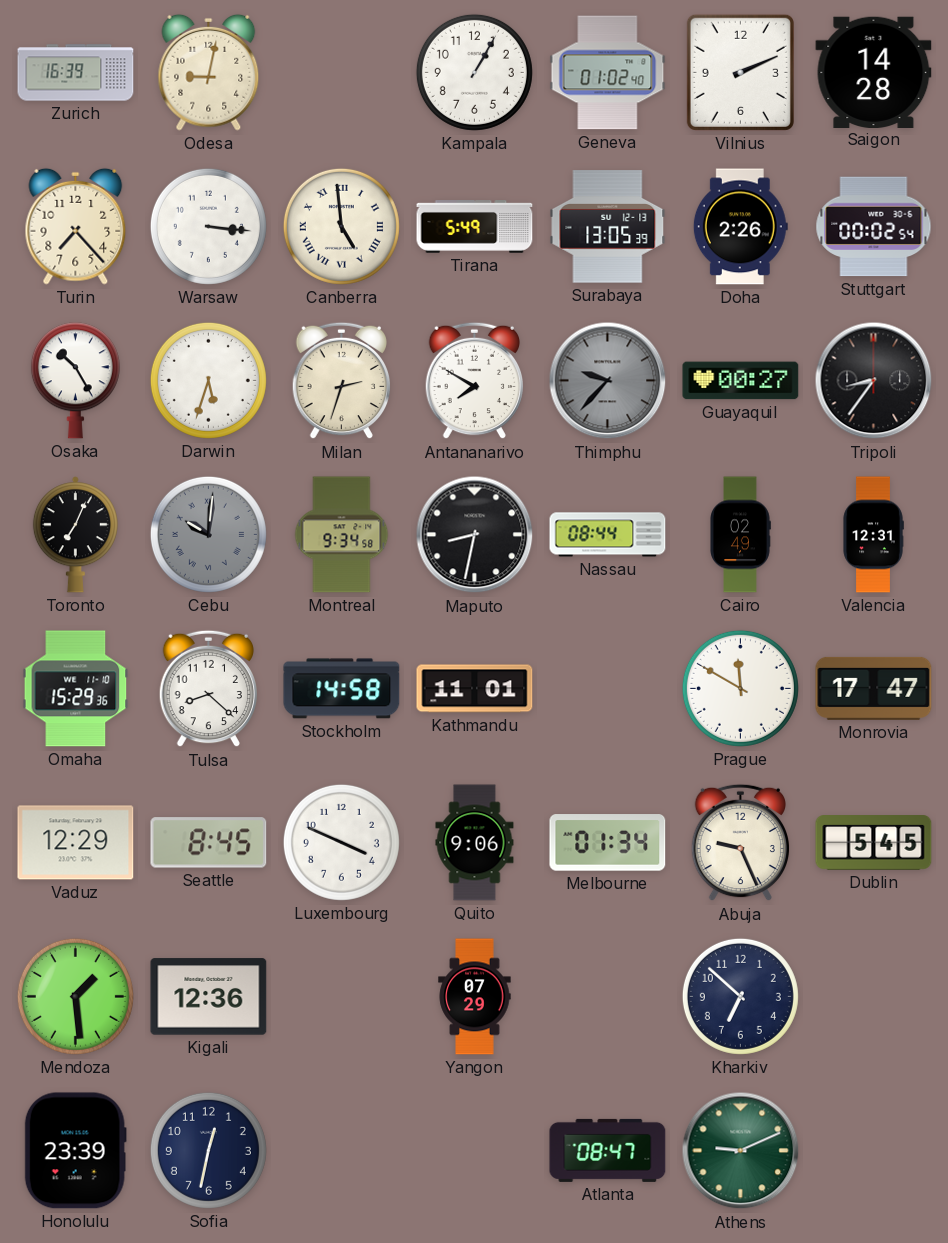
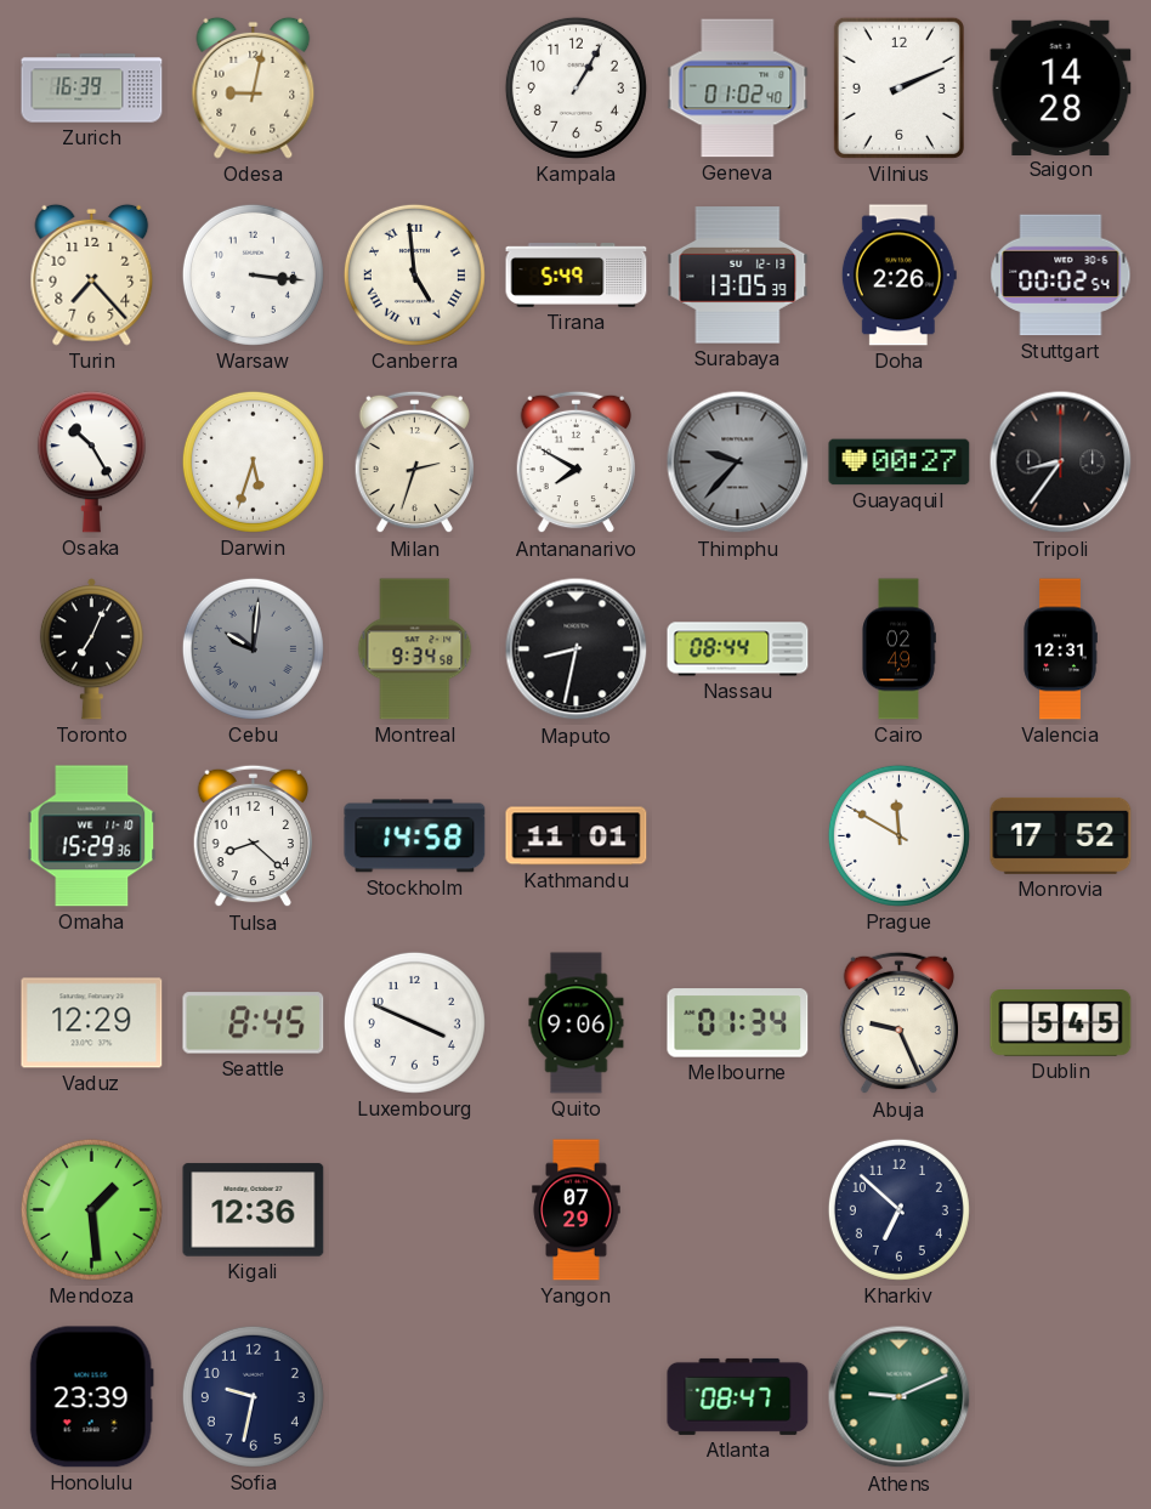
Monrovia: 17:47 -> 17:52 (1061, 835)
Sofia: 12:32 -> 9:32 (253, 1396)
